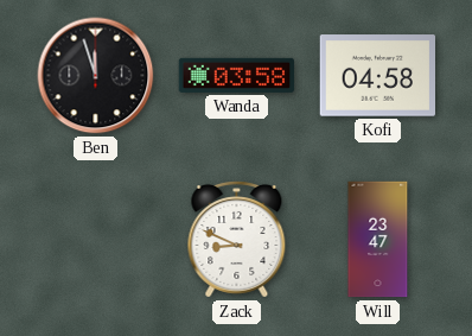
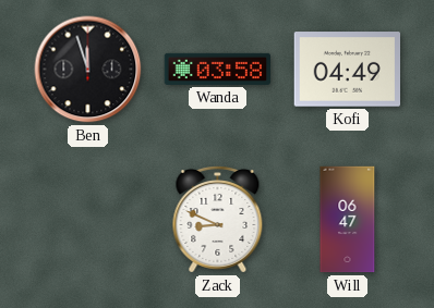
Kofi: 04:58 -> 04:49 (348, 70)
Will: 23:47 -> 06:47 (348, 220)
